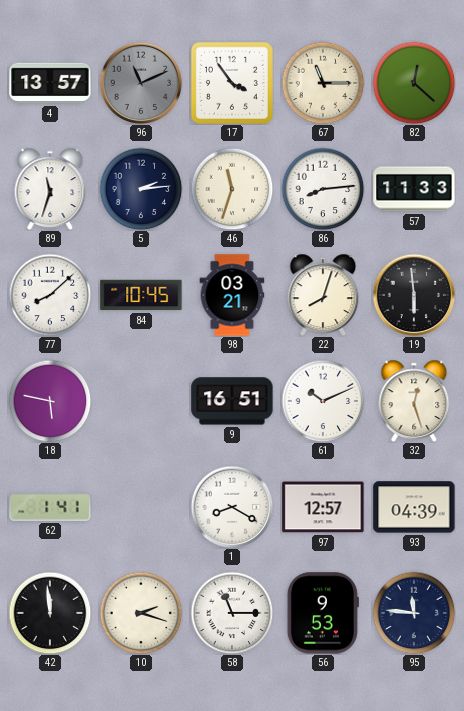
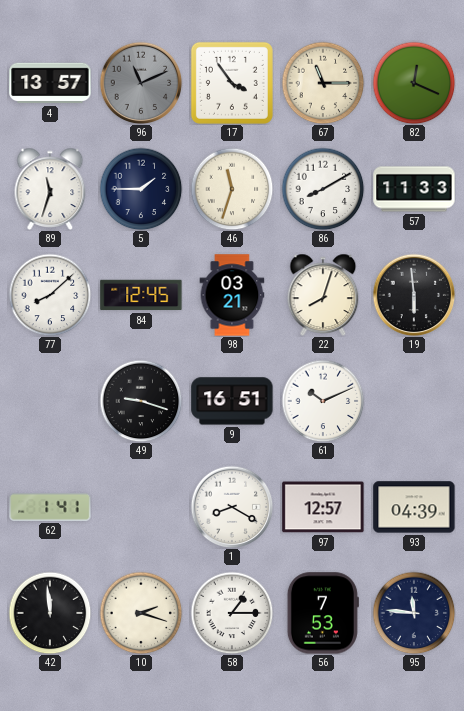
82: 12:22 -> 12:19 (414, 83)
5: 2:14 -> 1:45 (141, 189)
86: 8:14 -> 8:10 (323, 189)
84: 10:45 -> 12:45 (141, 295)
18: 5:47 -> none (50, 401)
49: none -> 9:18 (141, 401)
32: 12:27 -> none (414, 400)
58: 11:15 -> 1:15 (232, 613)
56: 9:53 -> 7:53 (323, 613)
